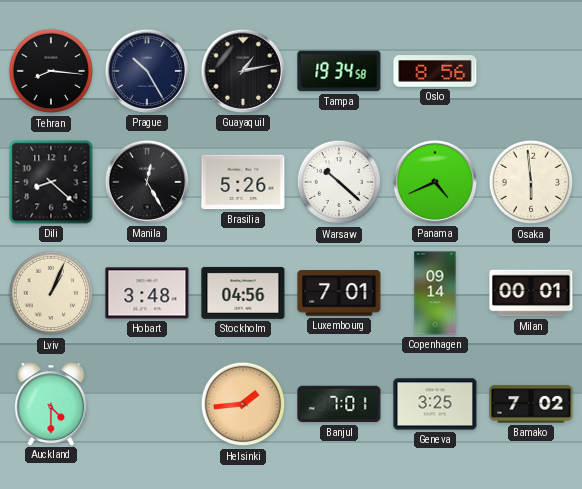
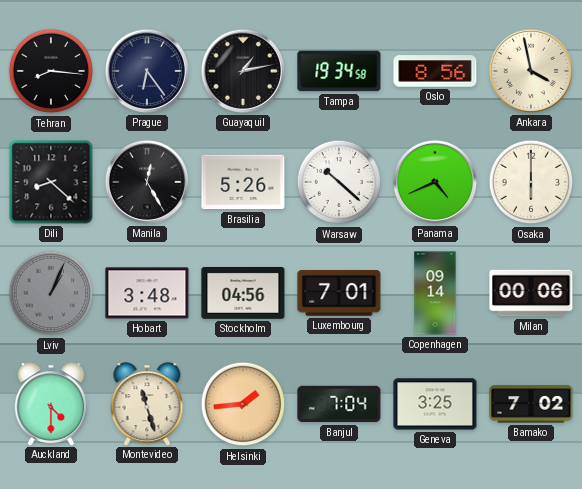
Prague: 10:25 -> 6:24 (147, 71)
Ankara: none -> 3:58 (531, 71)
Osaka: 5:59 -> 6:00 (531, 182)
Lviv dial: cream -> grey (51, 293)
Milan: 00:01 -> 00:06 (531, 293)
Montevideo: none -> 11:27 (147, 404)
Banjul: 7:01 -> 7:04 (339, 404)
